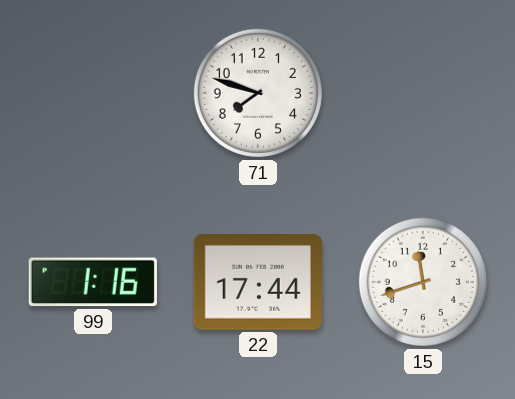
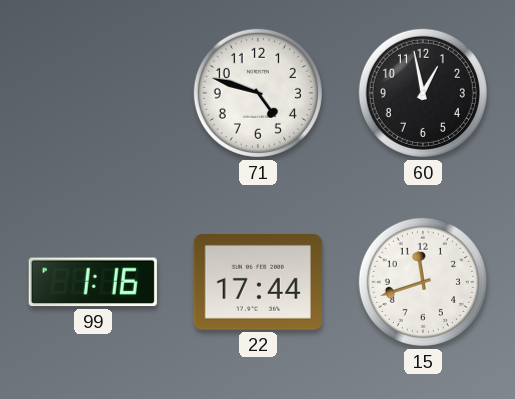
71: 7:48 -> 4:48 (258, 93)
60: none -> 12:58 (423, 93)
